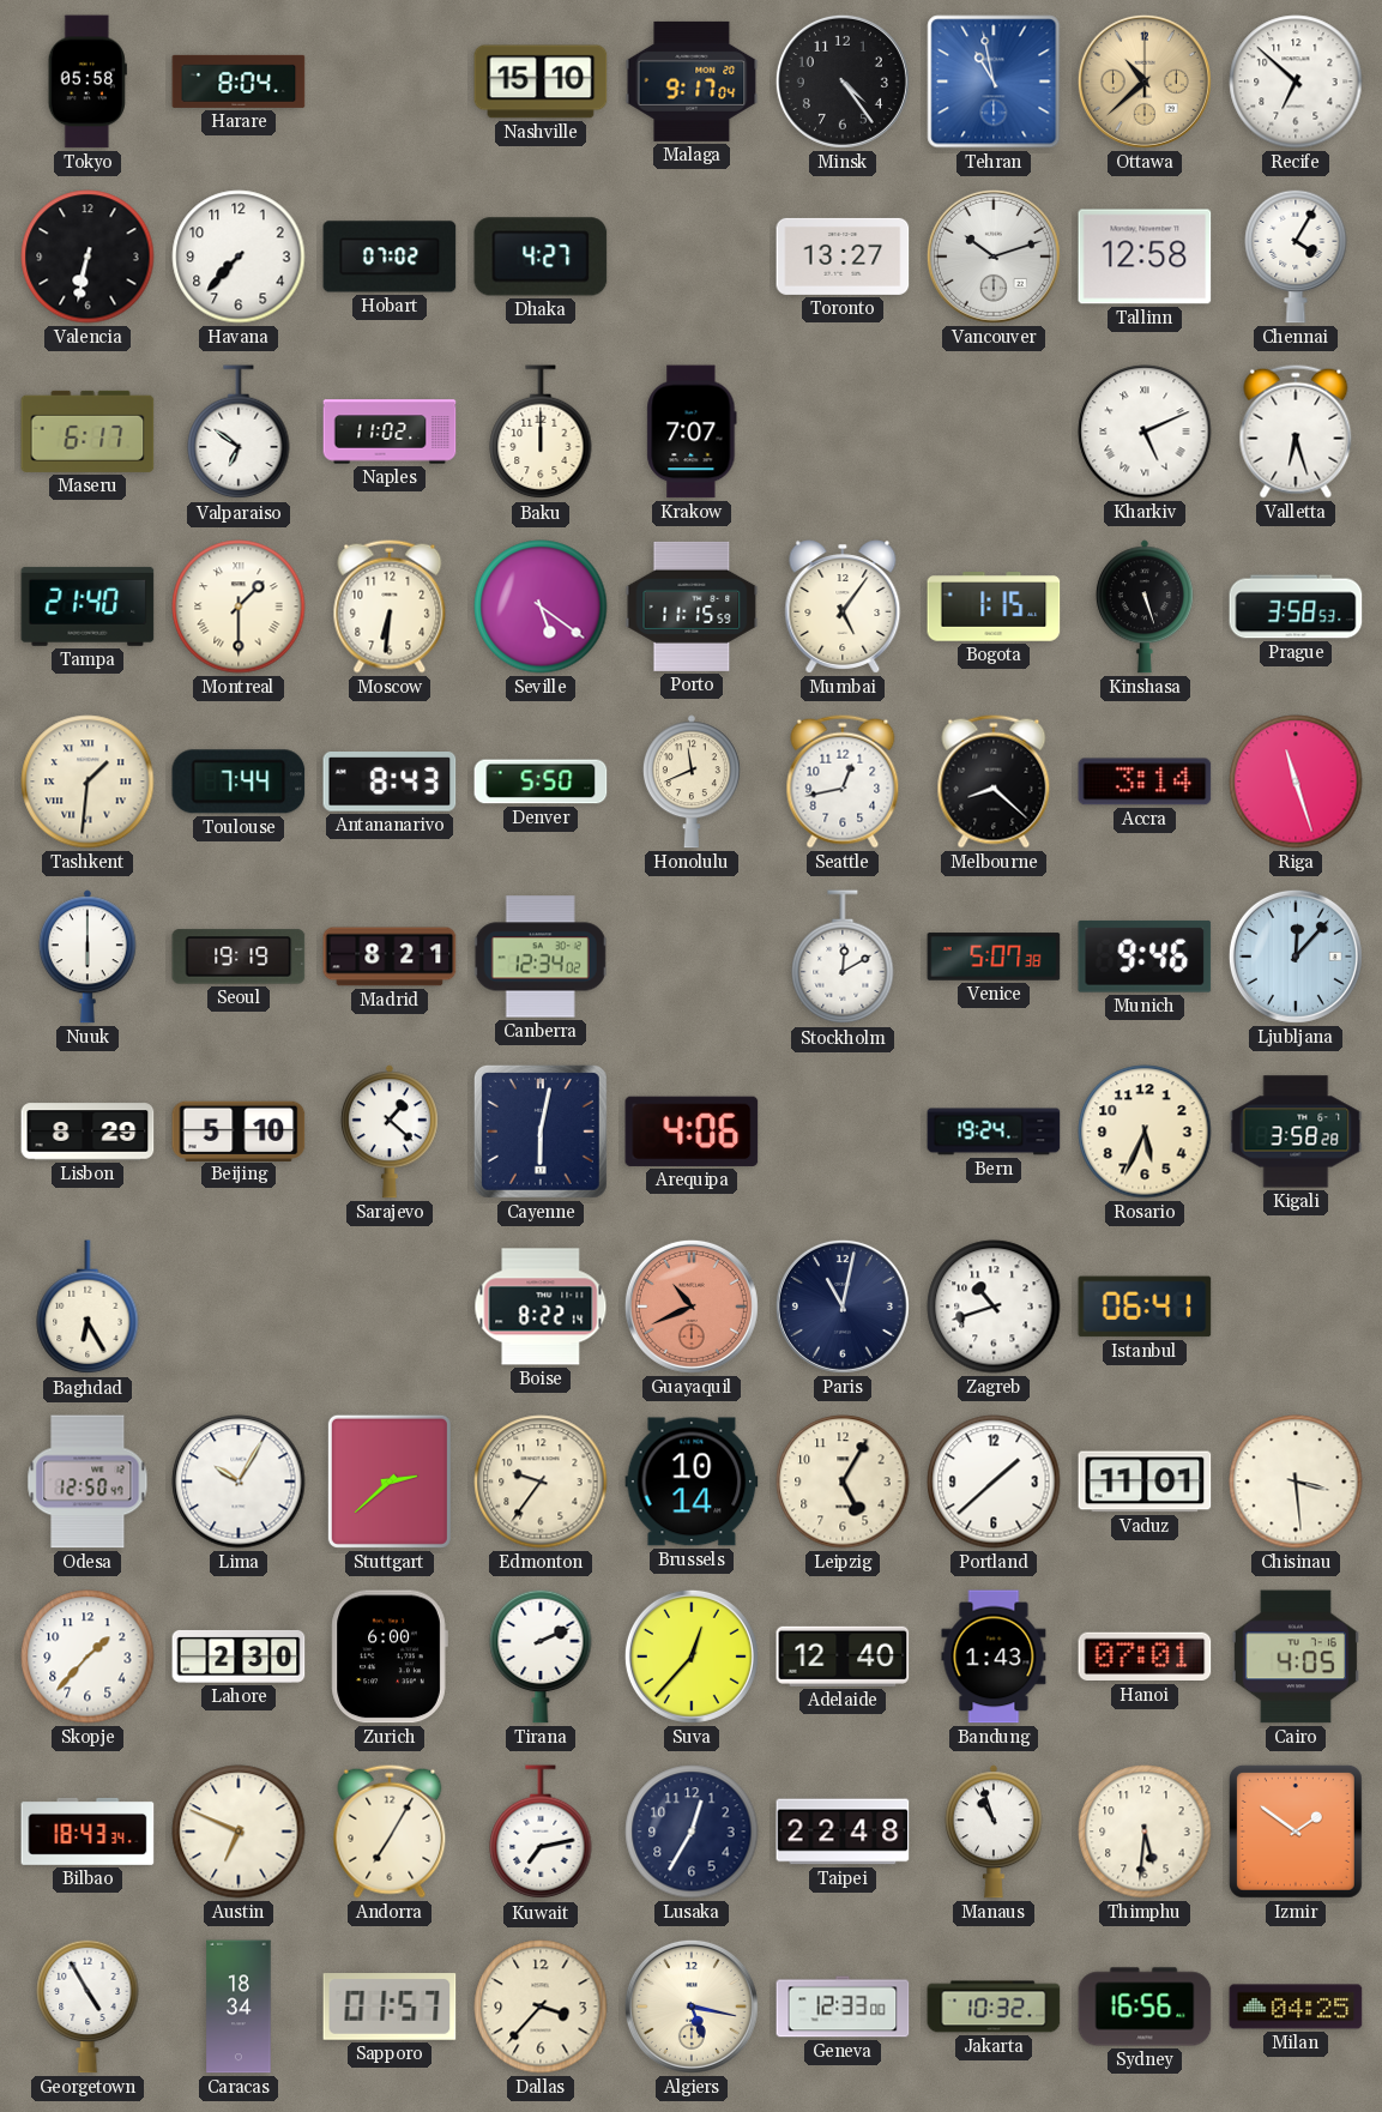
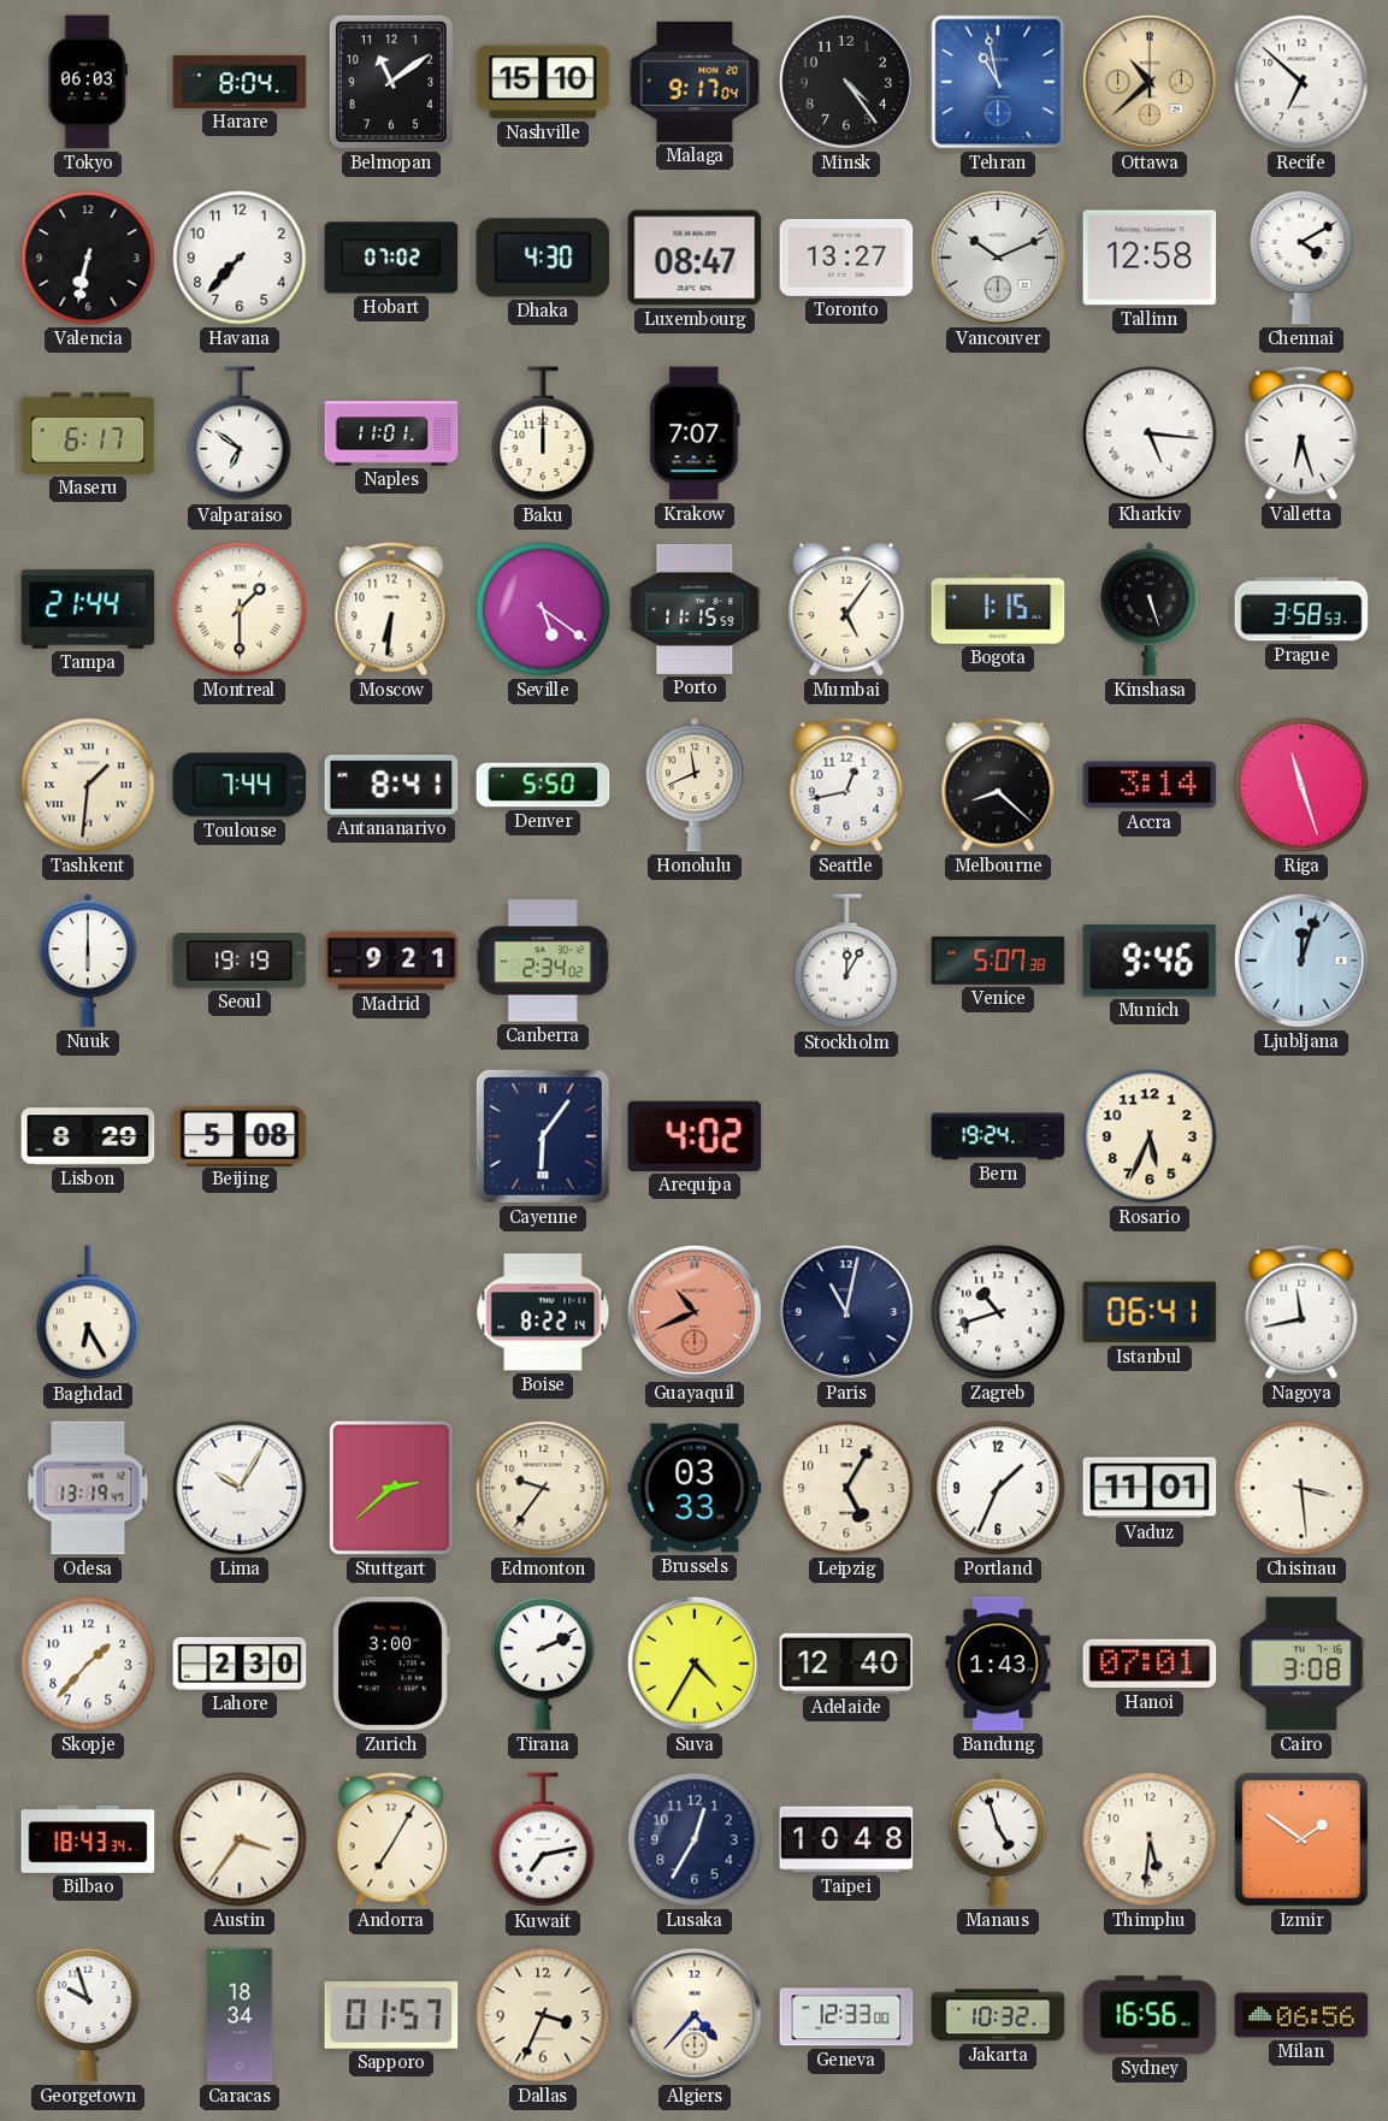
Tokyo: 05:58 -> 06:03 (88, 82)
Belmopan: none -> 11:09 (391, 82)
Dhaka: 4:27 -> 4:30 (543, 258)
Luxembourg: none -> 08:47 (695, 258)
Vancouver: 10:12 -> 10:11 (998, 258)
Chennai: 4:05 -> 4:10 (1301, 258)
Naples: 11:02 -> 11:01 (391, 433)
Kharkiv: 5:11 -> 5:16 (1150, 433)
Tampa: 21:40 -> 21:44 (88, 609)
Antananarivo: 8:43 -> 8:41 (391, 786)
Madrid: 8:21 -> 9:21 (391, 961)
Canberra: 12:34 -> 2:34 (543, 961)
Stockholm: 12:10 -> 12:05 (846, 962)
Ljubljana: 12:07 -> 12:03 (1301, 961)
Beijing: 5:10 -> 5:08 (240, 1135)
Sarajevo: 1:22 -> none (390, 1132)
Cayenne: 6:02 -> 6:06 (543, 1136)
Arequipa: 4:06 -> 4:02 (695, 1136)
Kigali: 3:58 -> none (1296, 1132)
Nagoya: none -> 11:43 (1301, 1312)
Odesa: 12:50 -> 13:19 (88, 1488)
Brussels: 10:14 -> 03:33 (695, 1488)
Portland: 1:38 -> 1:34 (998, 1488)
Zurich: 6:00 -> 3:00 (391, 1664)
Suva: 12:37 -> 4:35 (695, 1664)
Cairo: 4:05 -> 3:08 (1301, 1664)
Austin: 6:49 -> 3:36 (240, 1839)
Taipei: 22:48 -> 10:48 (846, 1839)
Manaus: 10:57 -> 4:57 (998, 1839)
Georgetown: 4:55 -> 9:57 (88, 2015)
Dallas: 3:37 -> 3:34 (543, 2015)
Algiers: 5:17 -> 4:37 (695, 2015)
Milan: 04:25 -> 06:56 (1301, 2015)
